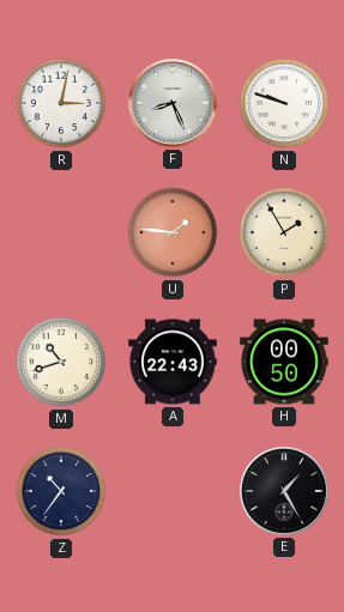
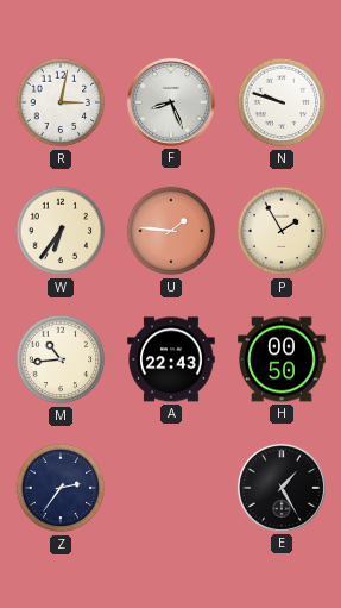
W: none -> 6:36 (61, 231)
M: 10:42 -> 10:44 (61, 359)
Z: 10:36 -> 2:36 (61, 488)
